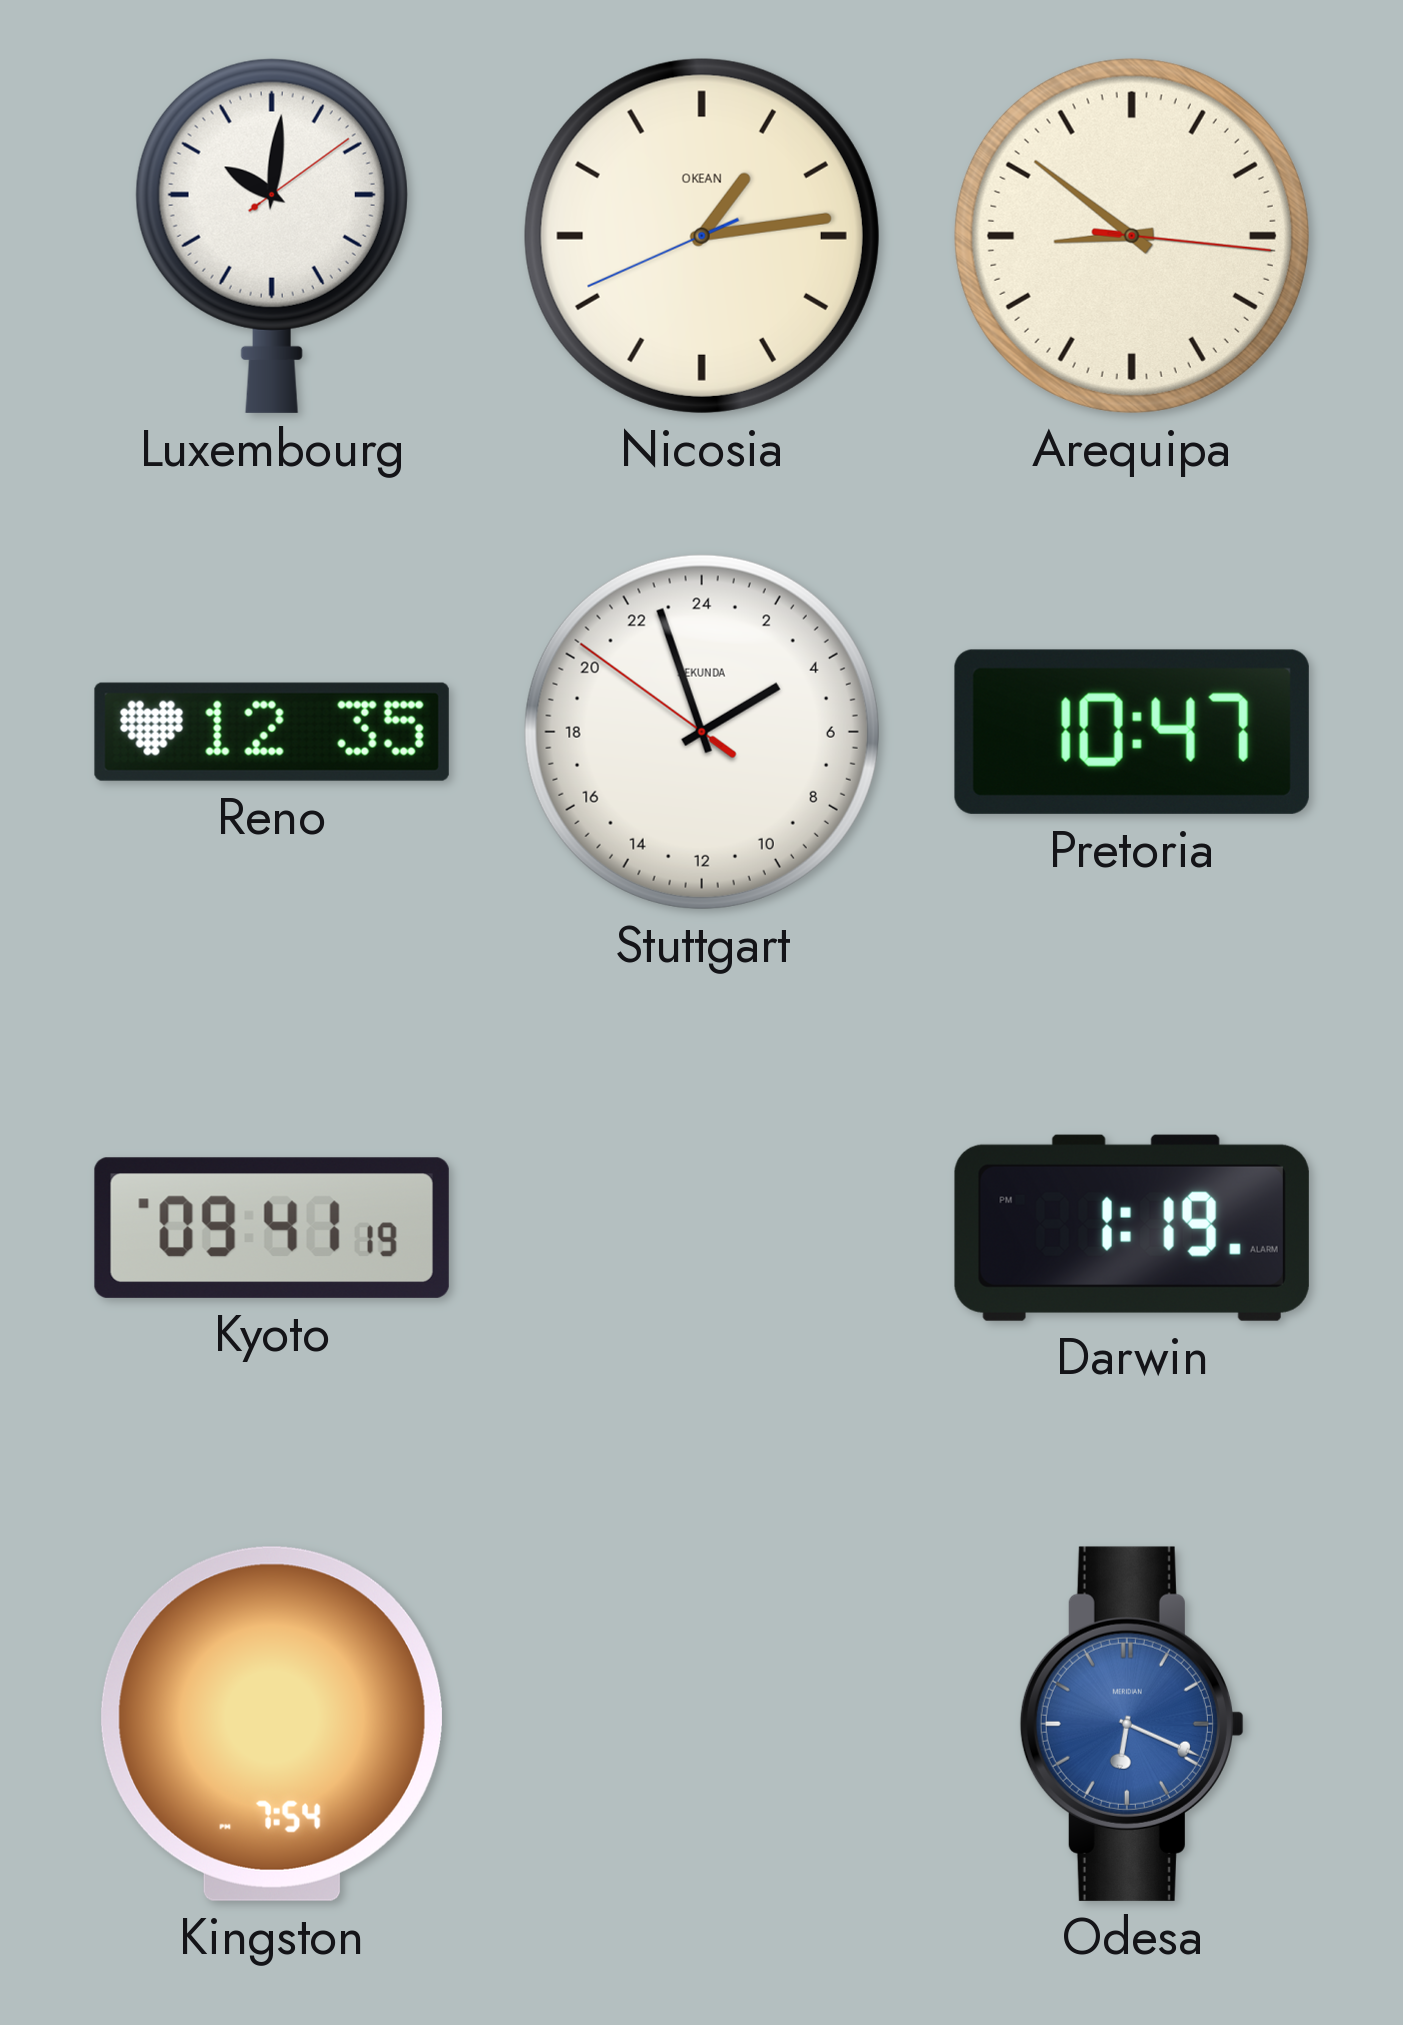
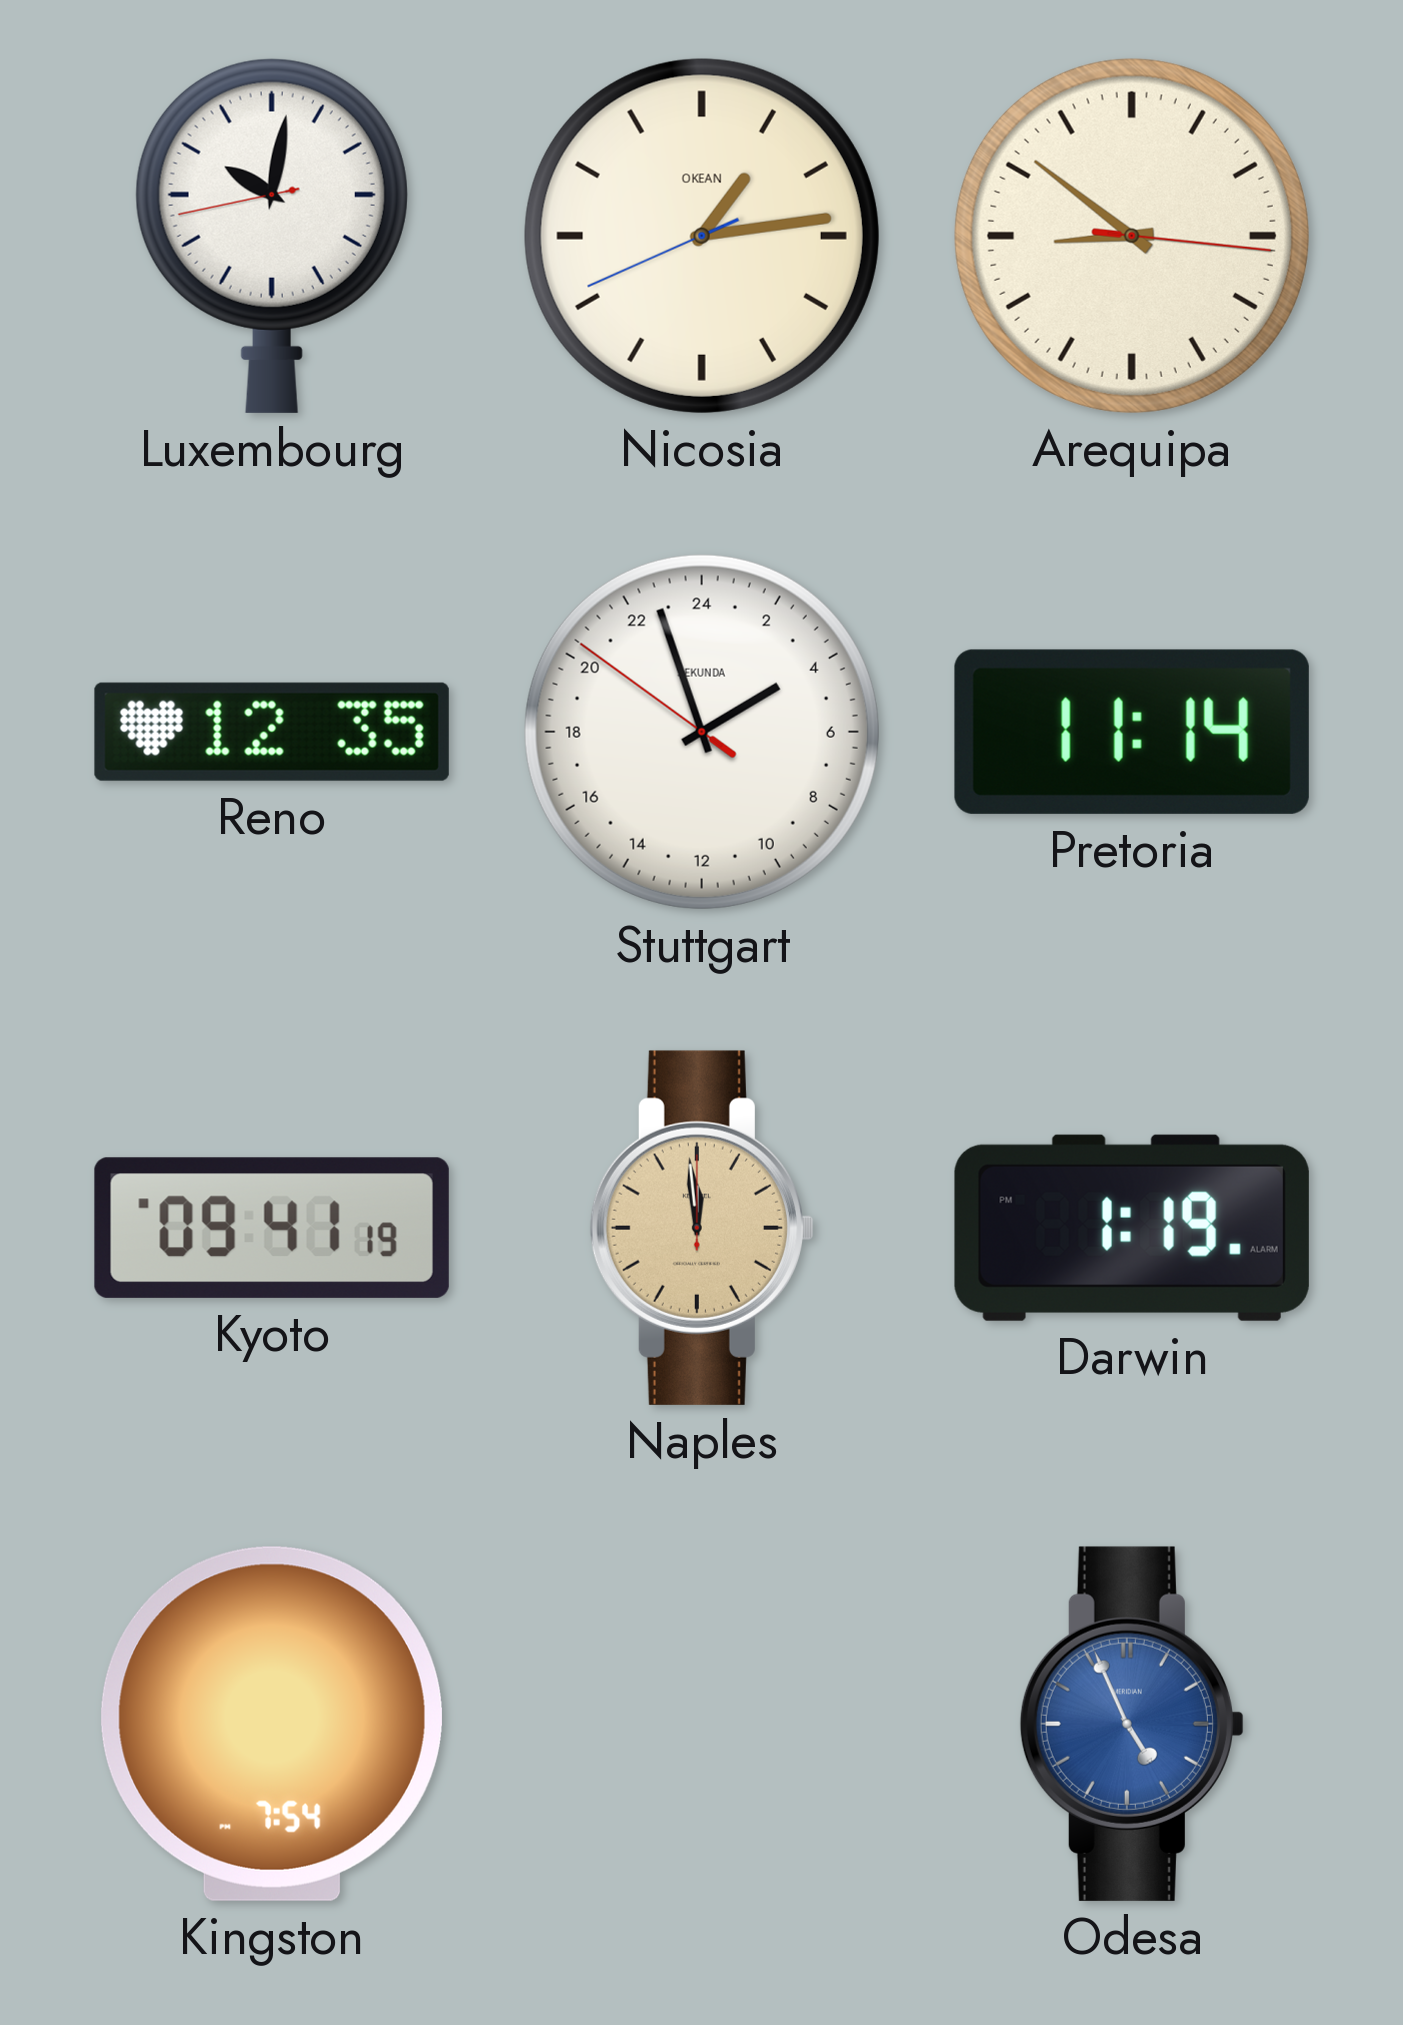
Luxembourg: 10:01:09 -> 10:01:43 (272, 236)
Pretoria: 10:47 -> 11:14 (1132, 732)
Naples: none -> 11:59 (702, 1228)
Odesa: 6:19 -> 4:56 (1132, 1724)
